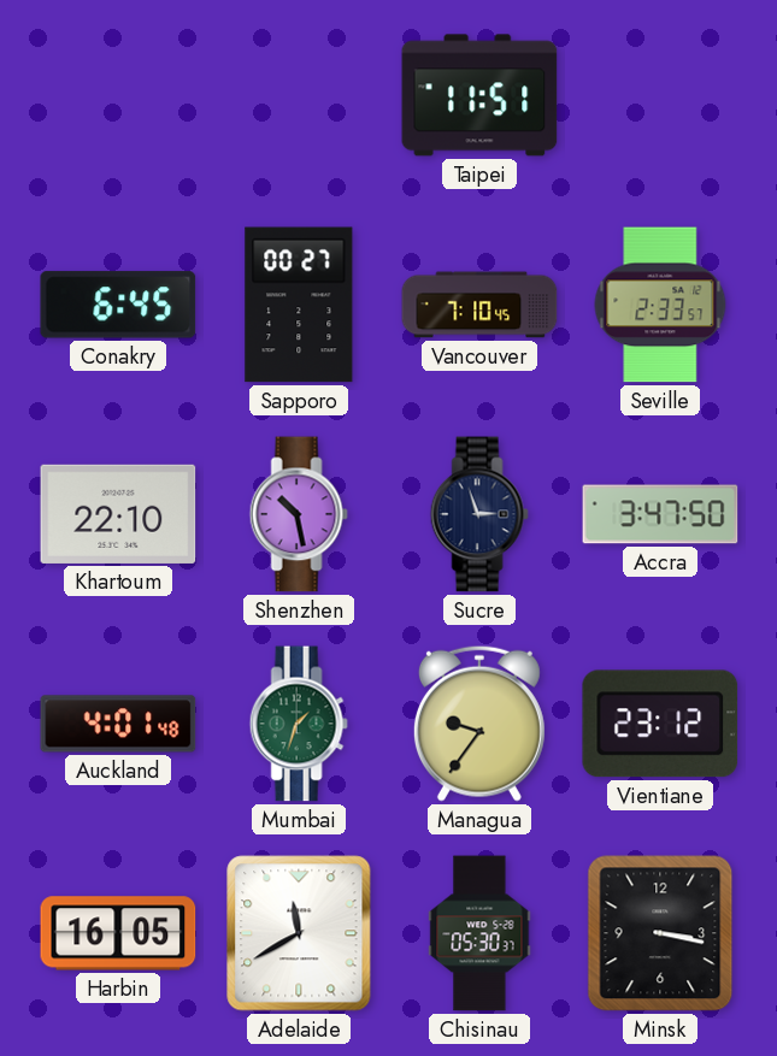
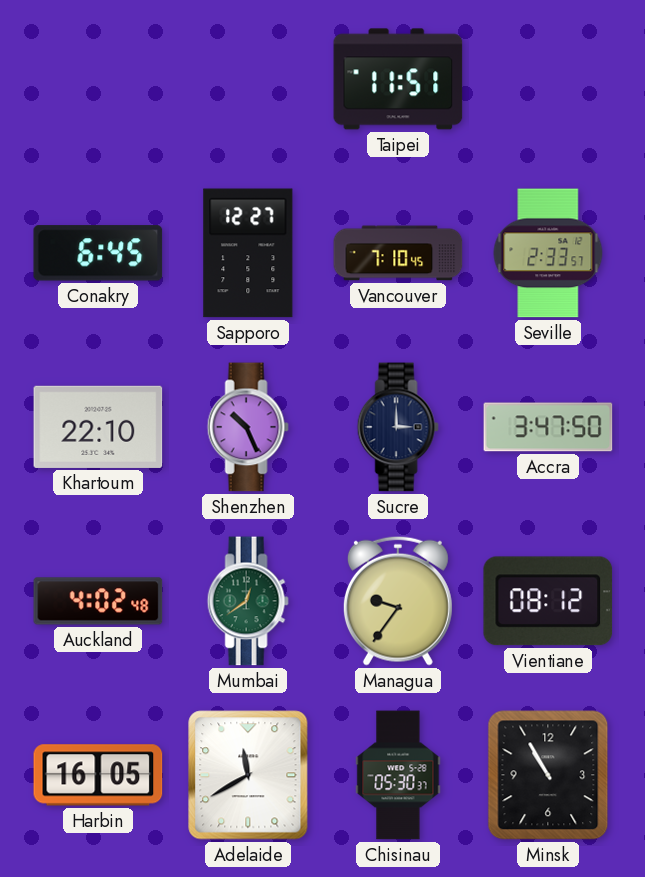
Sapporo: 00:27 -> 12:27 (248, 253)
Shenzhen: 10:28 -> 10:26 (248, 427)
Sucre: 2:57 -> 3:00 (398, 427)
Auckland: 4:01 -> 4:02 (98, 601)
Mumbai: 1:33 -> 12:39 (248, 601)
Vientiane: 23:12 -> 08:12 (548, 601)
Minsk: 3:17 -> 10:55 (548, 775)
